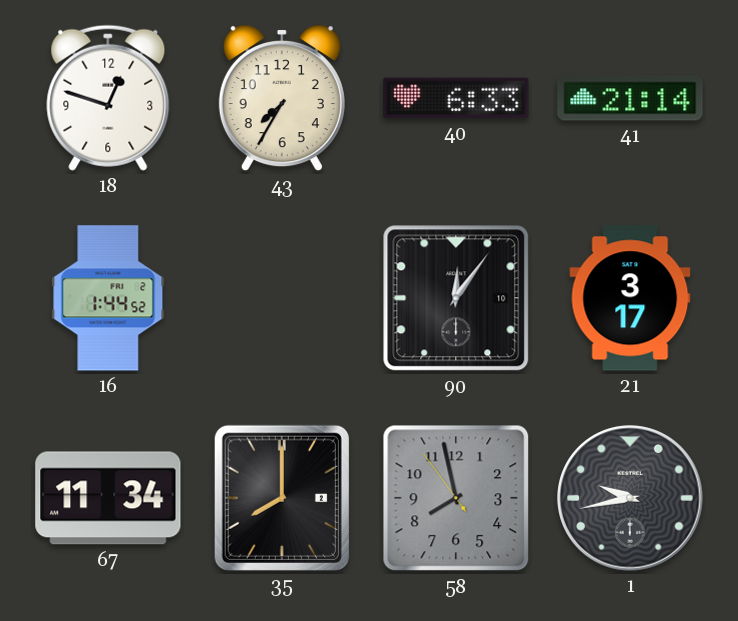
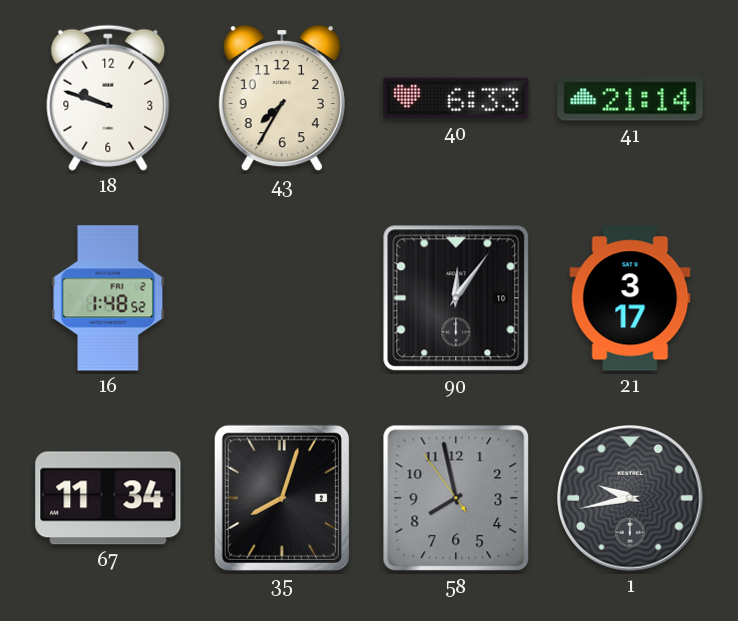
18: 12:48 -> 9:48 (108, 98)
16: 1:44 -> 1:48 (108, 298)
35: 8:00 -> 8:03 (282, 498)
